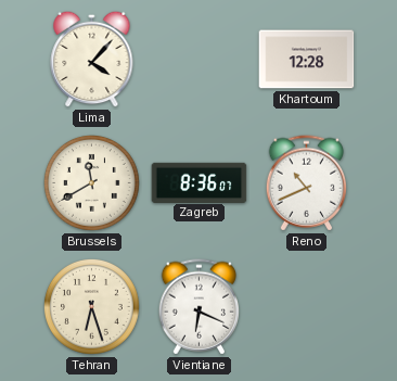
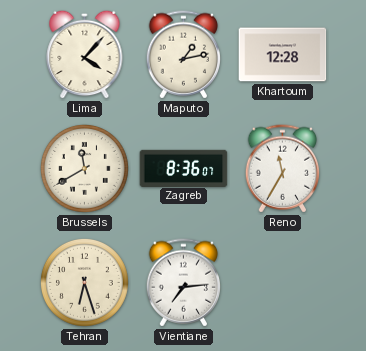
Maputo: none -> 1:13 (183, 55)
Reno: 10:41 -> 11:35 (282, 169)
Vientiane: 6:19 -> 7:14 (183, 283)
